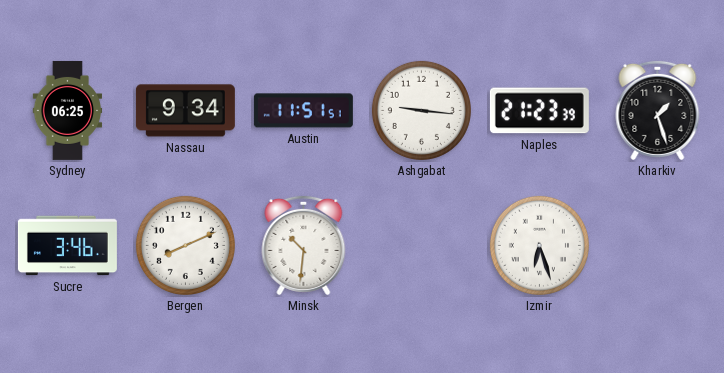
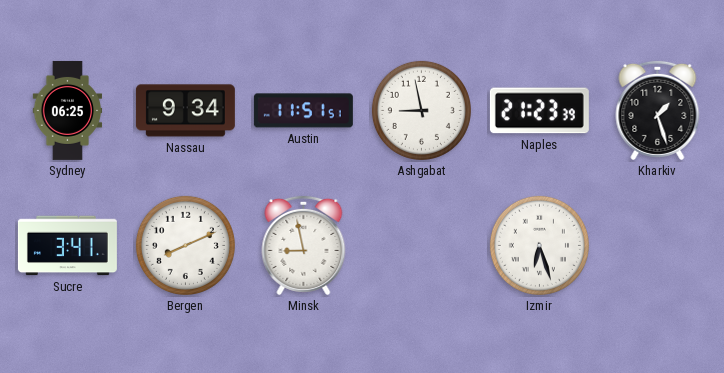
Ashgabat: 9:16 -> 8:58 (421, 110)
Sucre: 3:46 -> 3:41 (67, 246)
Minsk: 10:31 -> 8:58 (304, 245)
